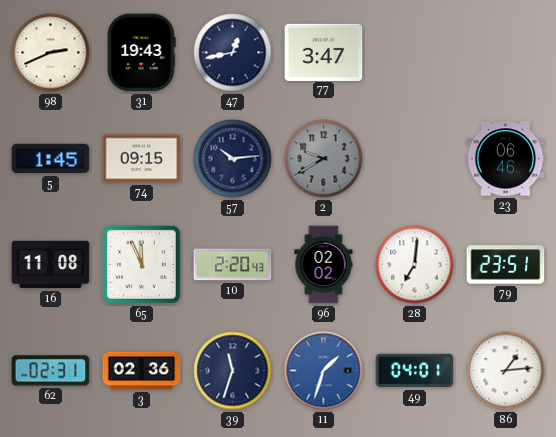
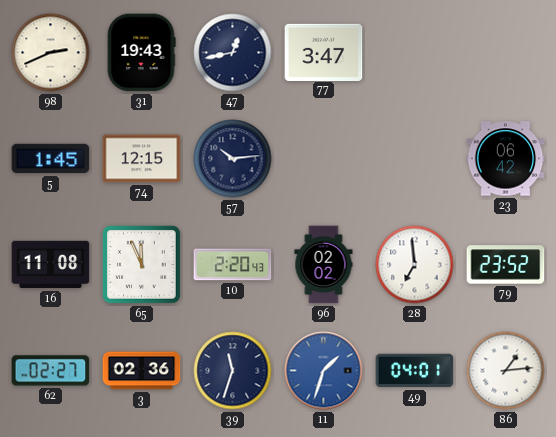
74: 09:15 -> 12:15 (142, 159)
2: 9:40 -> none (324, 159)
23: 06:46 -> 06:42 (506, 159)
28: 7:01 -> 6:59 (415, 265)
79: 23:51 -> 23:52 (506, 265)
62: 02:31 -> 02:27 (51, 371)
